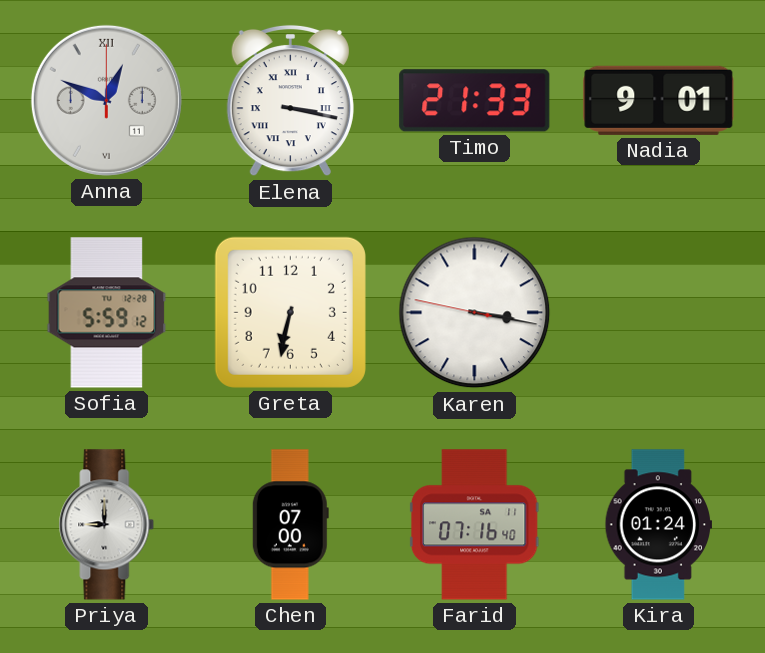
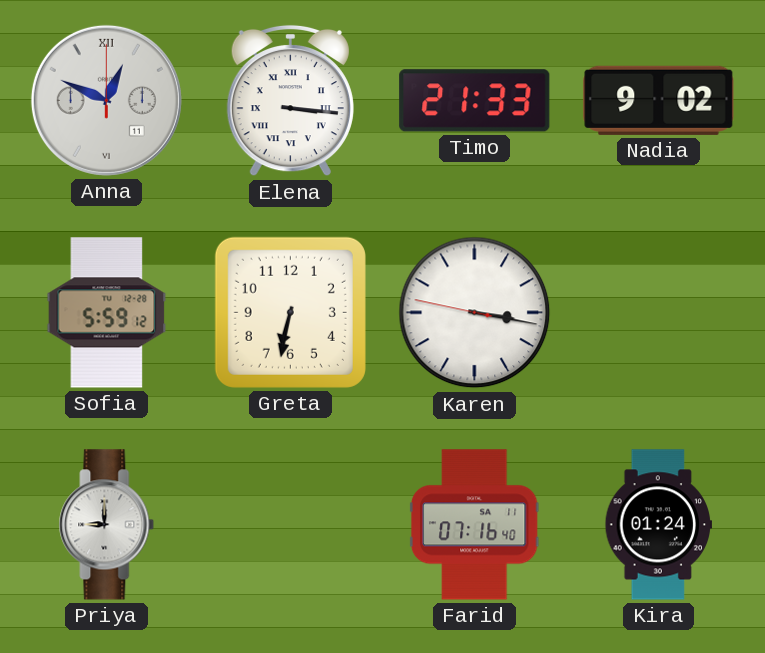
Elena: 3:17 -> 3:16 (290, 101)
Nadia: 9:01 -> 9:02 (659, 100)
Chen: 07:00 -> none (290, 525)
